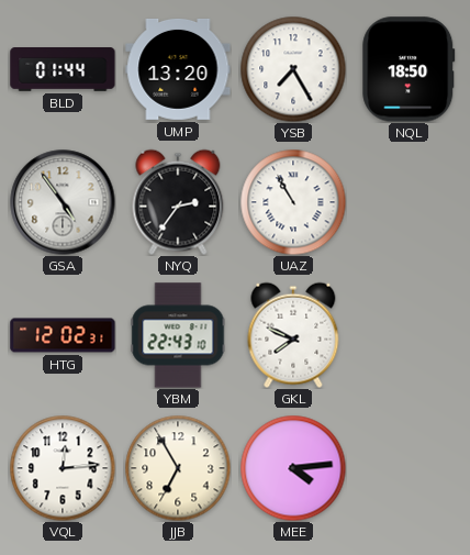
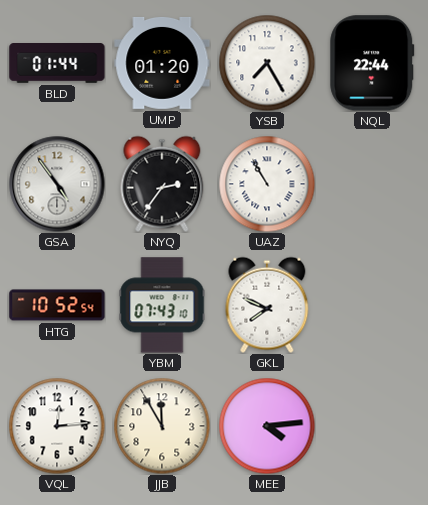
UMP: 13:20 -> 01:20 (162, 63)
NQL: 18:50 -> 22:44 (372, 63)
HTG: 12:02 -> 10:52 (57, 305)
YBM: 22:43 -> 07:43 (162, 305)
JJB: 6:55 -> 11:55 (162, 426)
